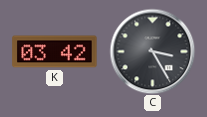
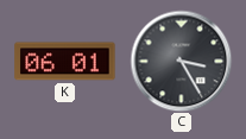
K: 03:42 -> 06:01 (65, 62)
